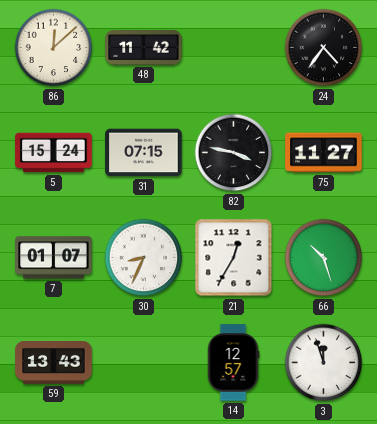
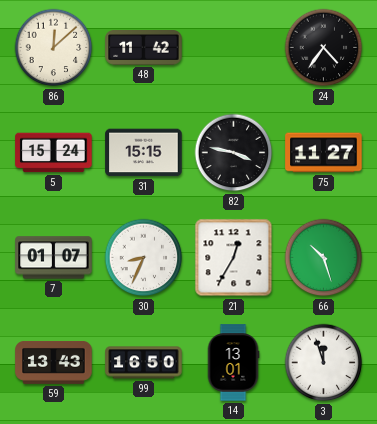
31: 07:15 -> 15:15 (144, 153)
99: none -> 16:50 (144, 363)
14: 12:57 -> 13:01 (233, 363)
